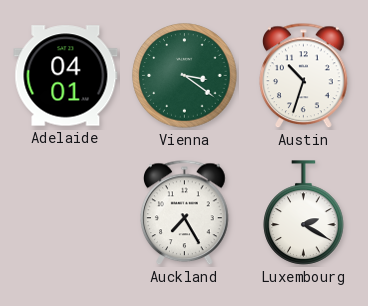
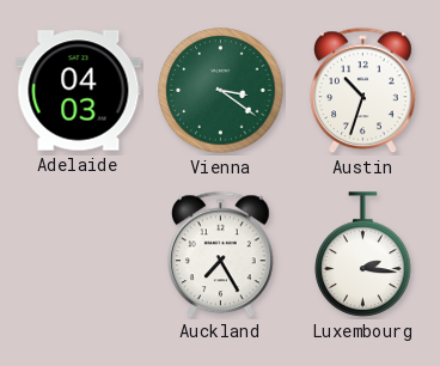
Adelaide: 04:01 -> 04:03 (79, 91)
Luxembourg: 2:20 -> 2:16 (363, 255)
